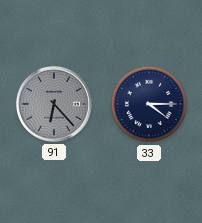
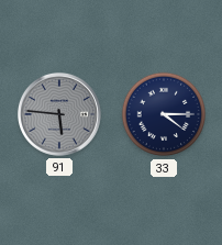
91: 6:23 -> 5:46 (59, 114)
